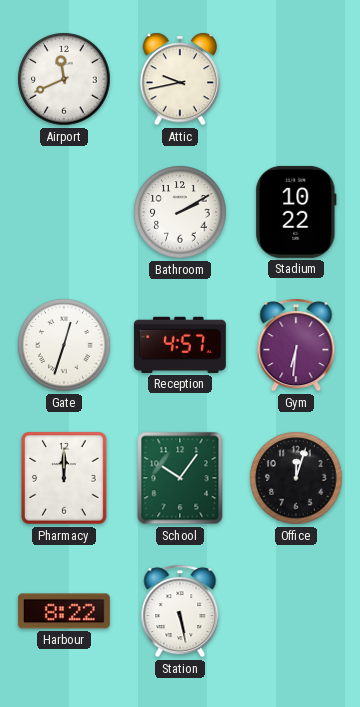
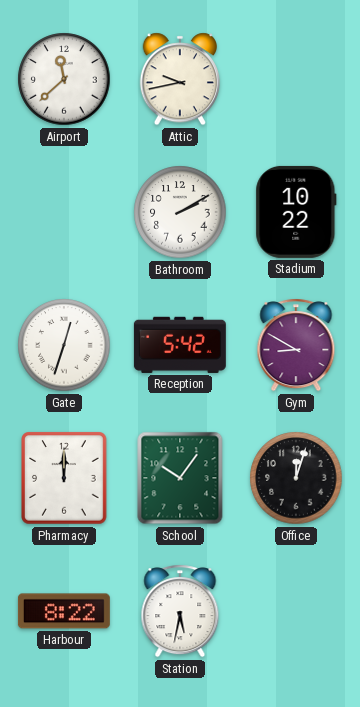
Airport: 11:41 -> 11:38 (64, 79)
Reception: 4:57 -> 5:42 (180, 345)
Gym: 6:31 -> 8:50 (296, 345)
Station: 5:28 -> 5:32 (180, 611)
